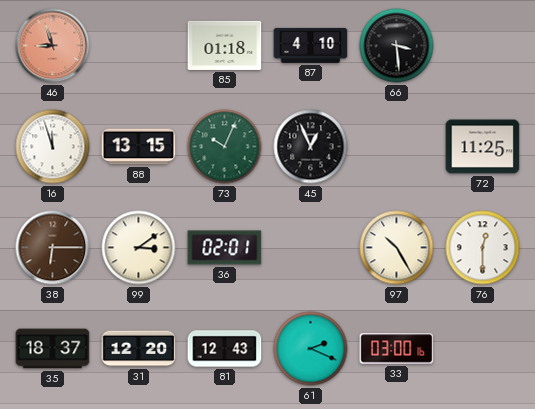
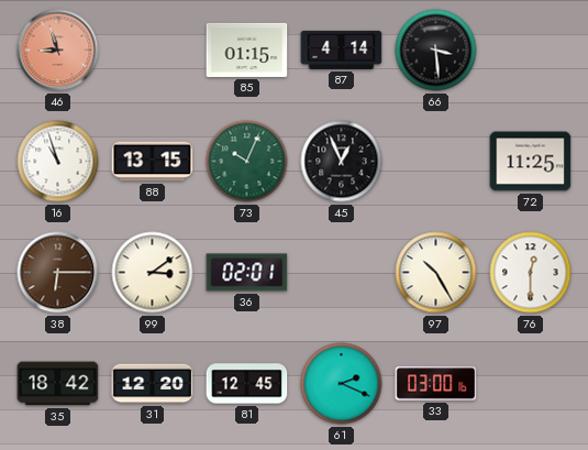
85: 01:18 -> 01:15 (247, 50)
87: 4:10 -> 4:14 (342, 50)
16: 11:57 -> 10:57 (58, 162)
35: 18:37 -> 18:42 (58, 384)
81: 12:43 -> 12:45 (247, 384)
